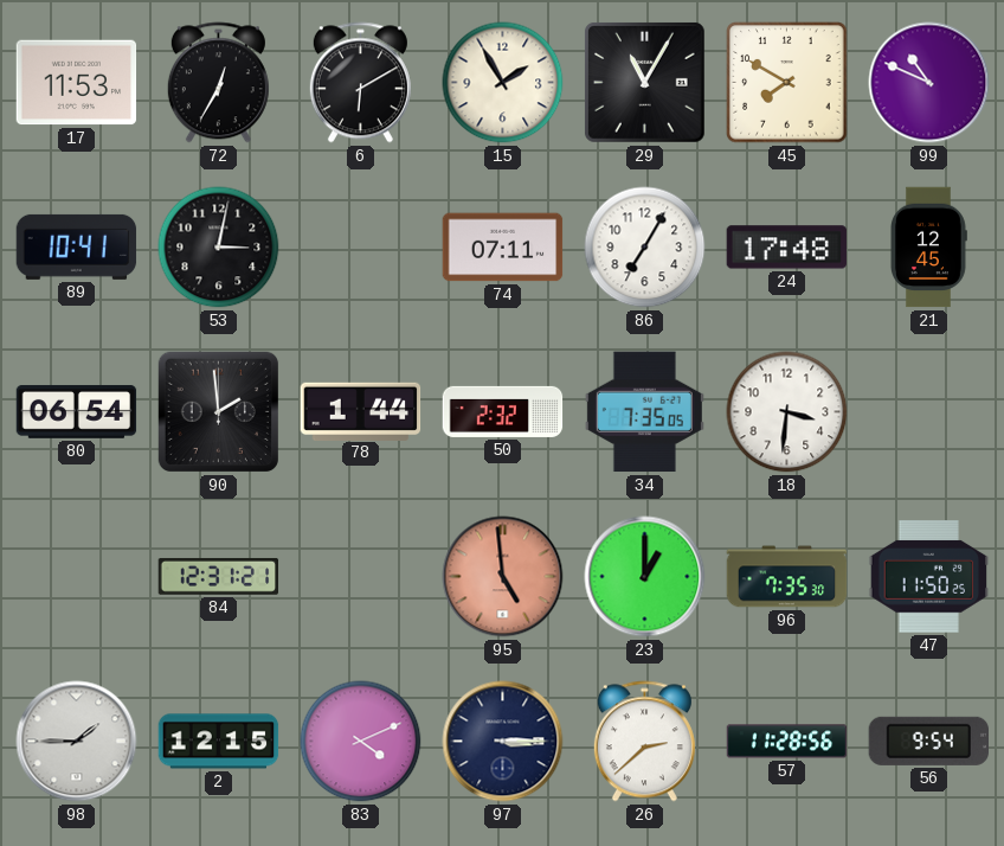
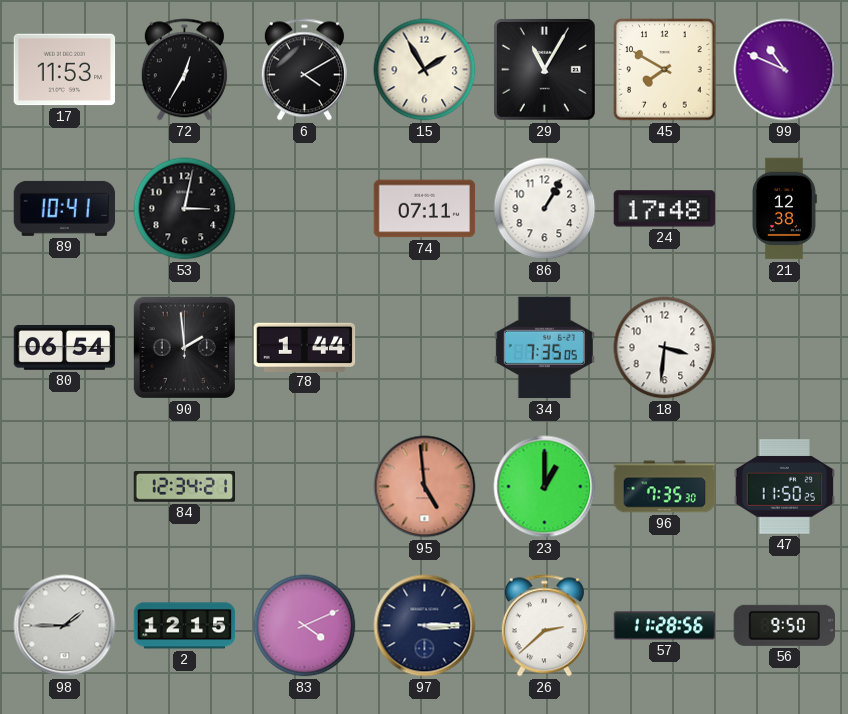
6: 6:10 -> 4:10 (304, 70)
86: 7:05 -> 1:05 (545, 209)
21: 12:45 -> 12:38 (785, 209)
50: 2:32 -> none (503, 411)
84: 12:31 -> 12:34 (185, 486)
56: 9:54 -> 9:50 (784, 625)
